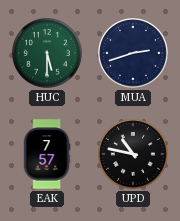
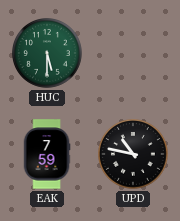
MUA: 2:42 -> none (134, 54)
EAK: 7:57 -> 7:59 (47, 154)
